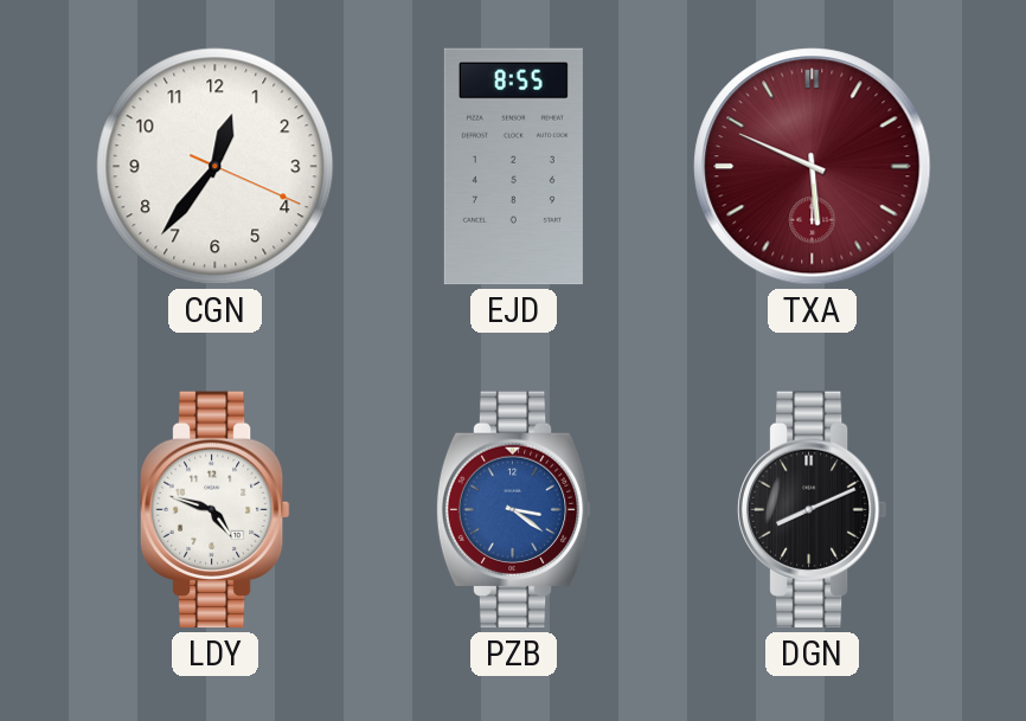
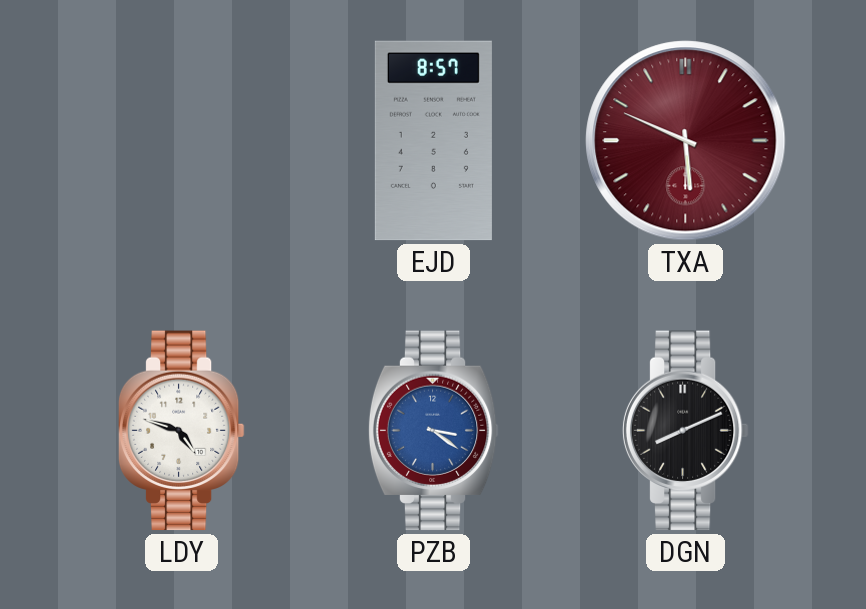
CGN: 12:36 -> none (216, 167)
EJD: 8:55 -> 8:57 (433, 141)
